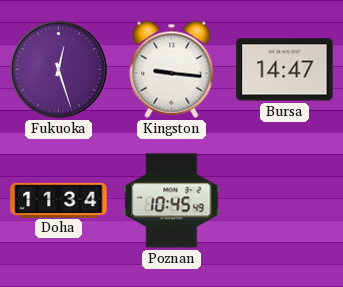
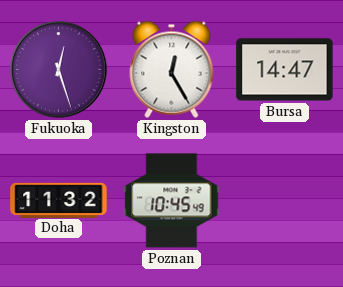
Kingston: 9:16 -> 12:25 (172, 69)
Doha: 11:34 -> 11:32 (59, 200)
